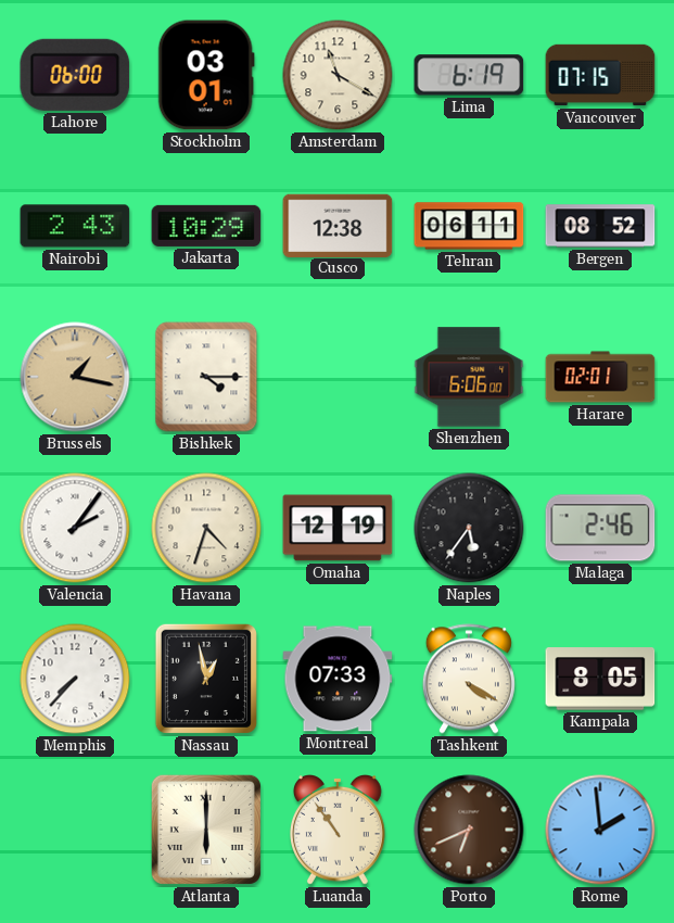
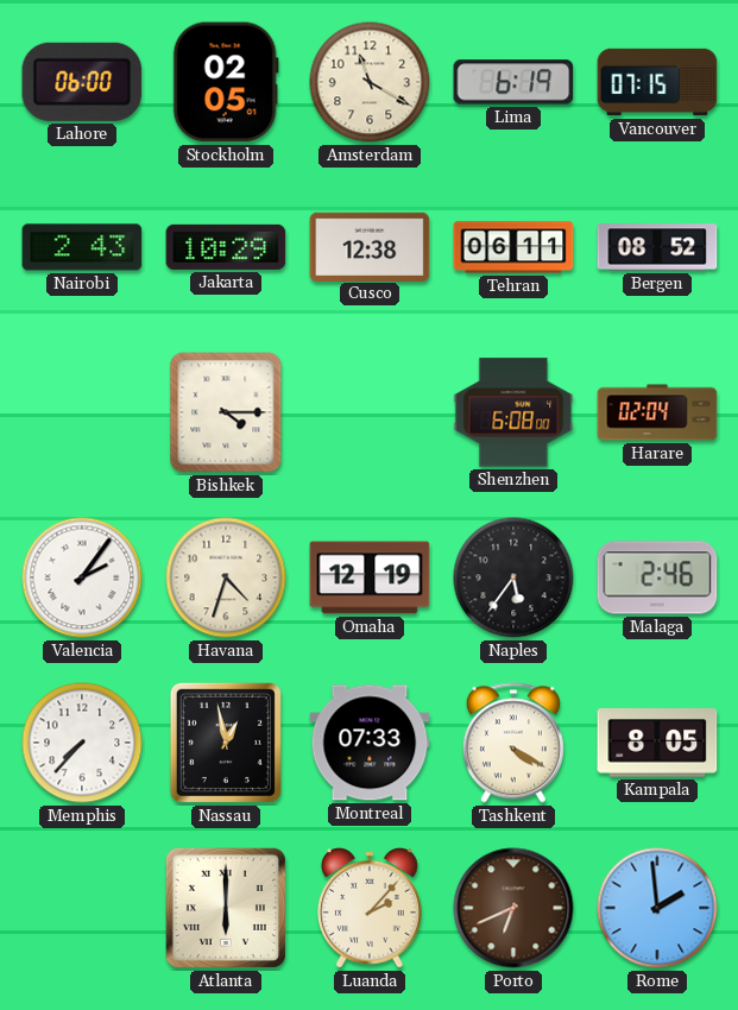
Stockholm: 03:01 -> 02:05 (226, 82)
Brussels: 1:17 -> none (75, 377)
Shenzhen: 6:06 -> 6:08 (513, 412)
Harare: 02:01 -> 02:04 (657, 412)
Luanda: 10:54 -> 2:07 (371, 909)
